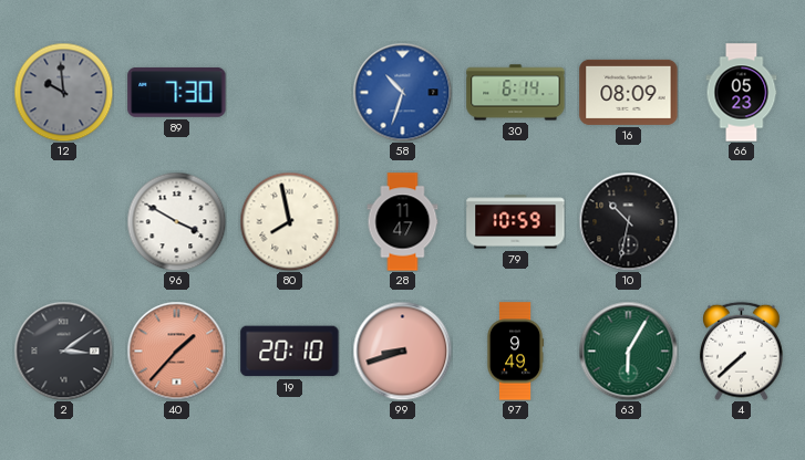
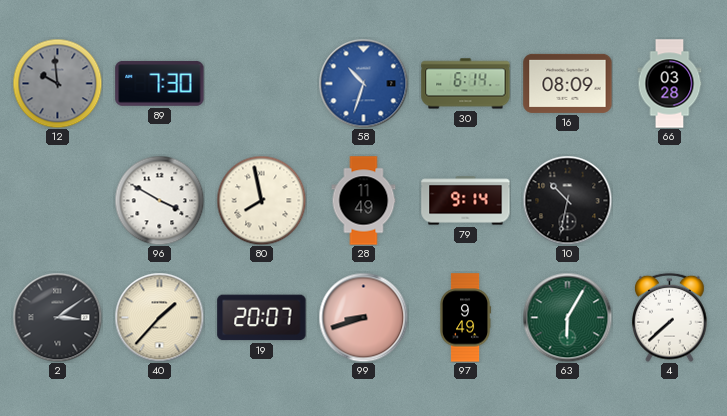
66: 05:23 -> 03:28 (670, 84)
28: 11:47 -> 11:49 (364, 201)
79: 10:59 -> 9:14 (466, 201)
40 dial: salmon -> cream (159, 317)
19: 20:10 -> 20:07 (262, 318)
